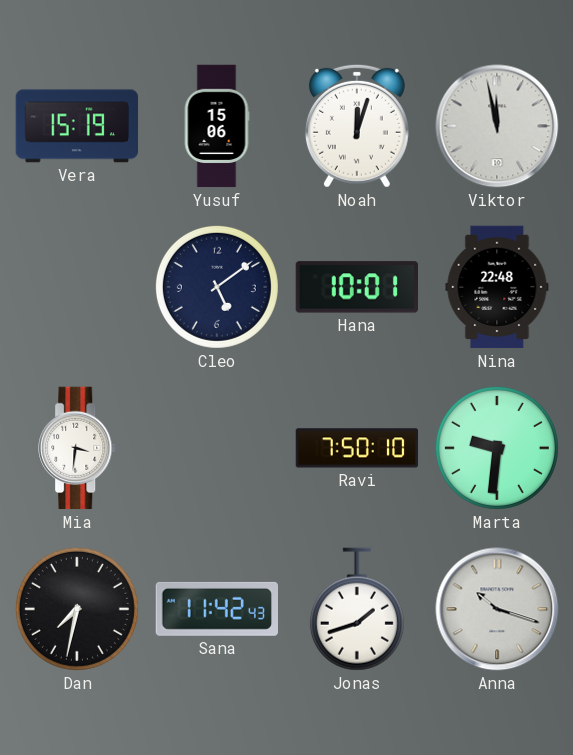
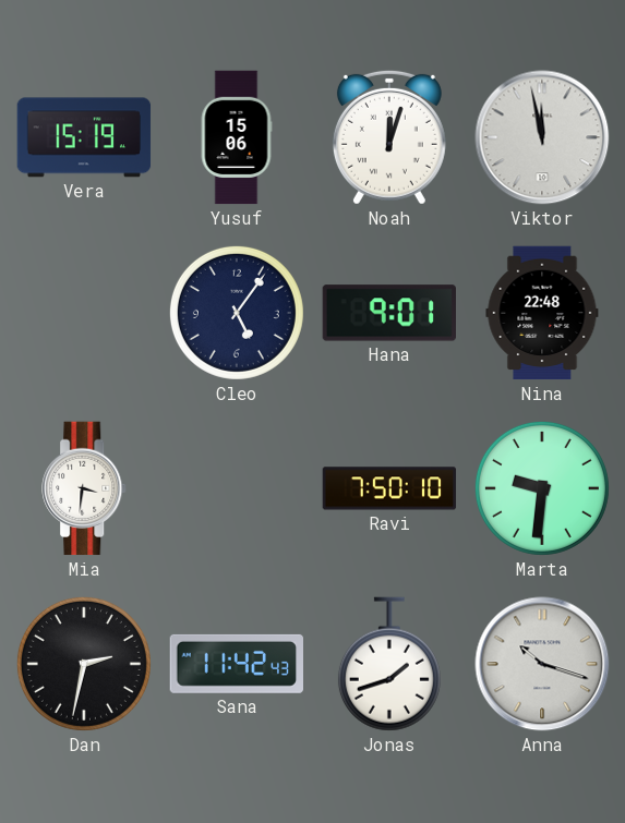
Cleo: 5:09 -> 5:06 (237, 313)
Hana: 10:01 -> 9:01 (388, 313)
Dan: 7:32 -> 2:32 (84, 664)
